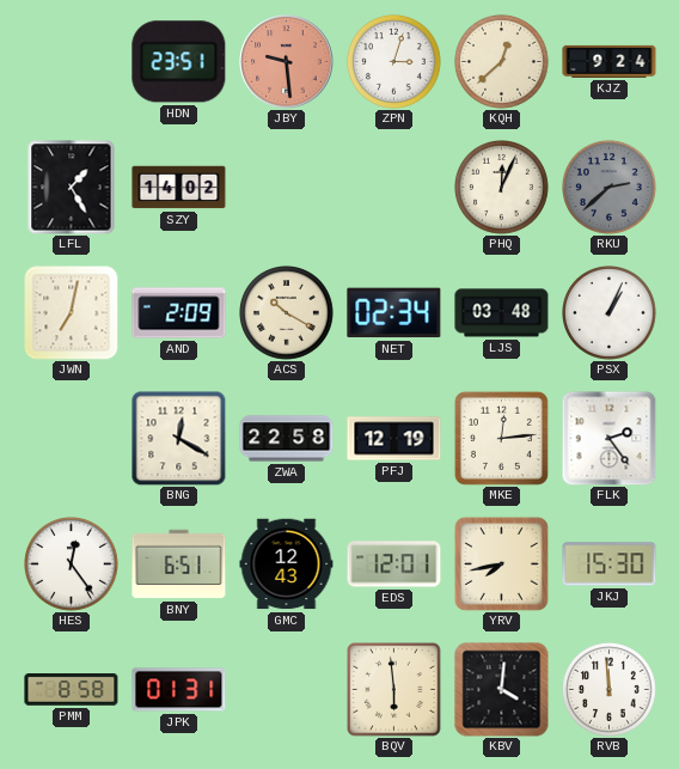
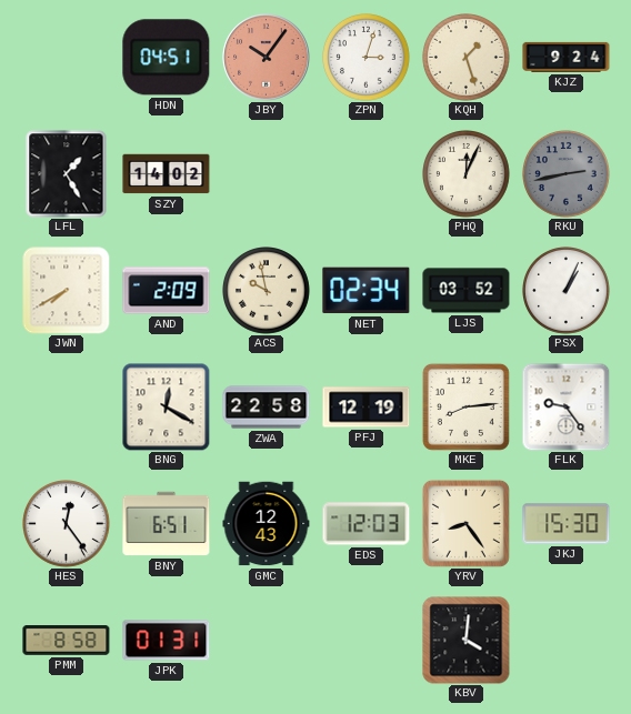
HDN: 23:51 -> 04:51 (167, 58)
JBY: 9:29 -> 10:06 (267, 58)
KQH: 12:38 -> 1:27 (467, 58)
RKU: 2:38 -> 2:43 (567, 174)
JWN: 7:02 -> 7:40 (66, 291)
ACS: 10:20 -> 9:58 (267, 291)
LJS: 03:48 -> 03:52 (467, 291)
MKE: 12:14 -> 8:14 (465, 406)
FLK: 2:24 -> 9:24 (565, 406)
EDS: 12:01 -> 12:03 (367, 524)
YRV: 7:43 -> 8:24 (465, 523)
BQV: 5:59 -> none (394, 690)
RVB: 11:59 -> none (610, 690)
